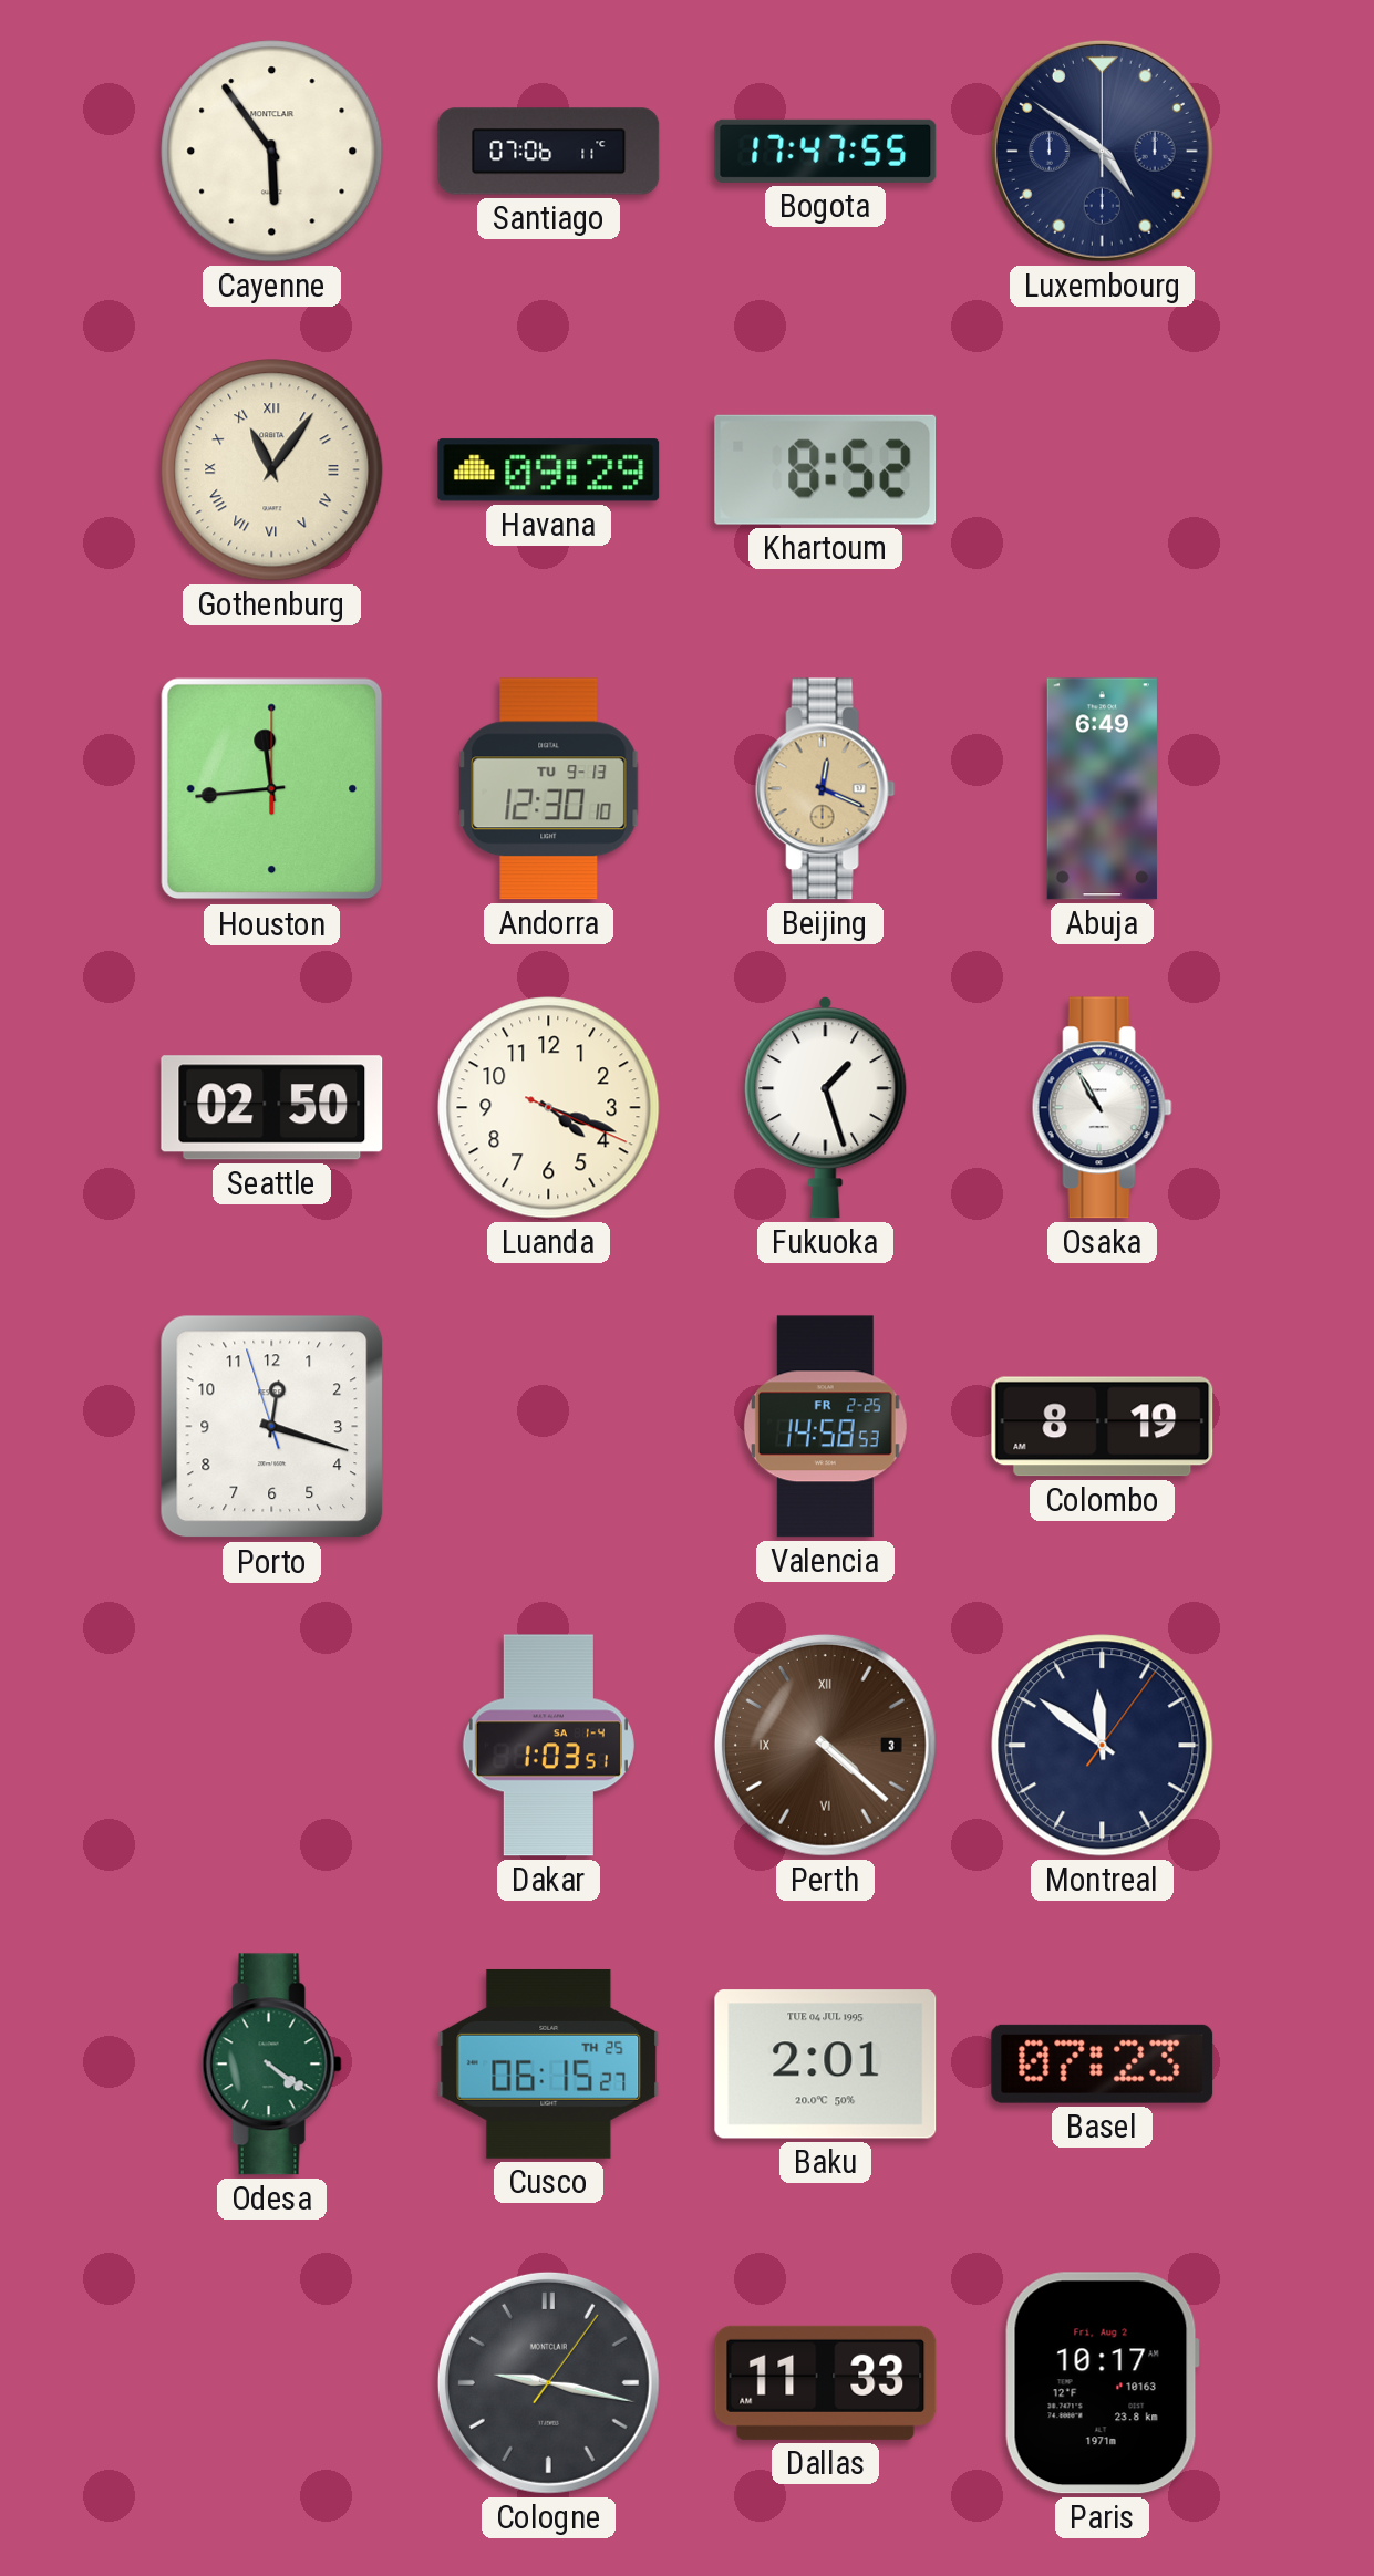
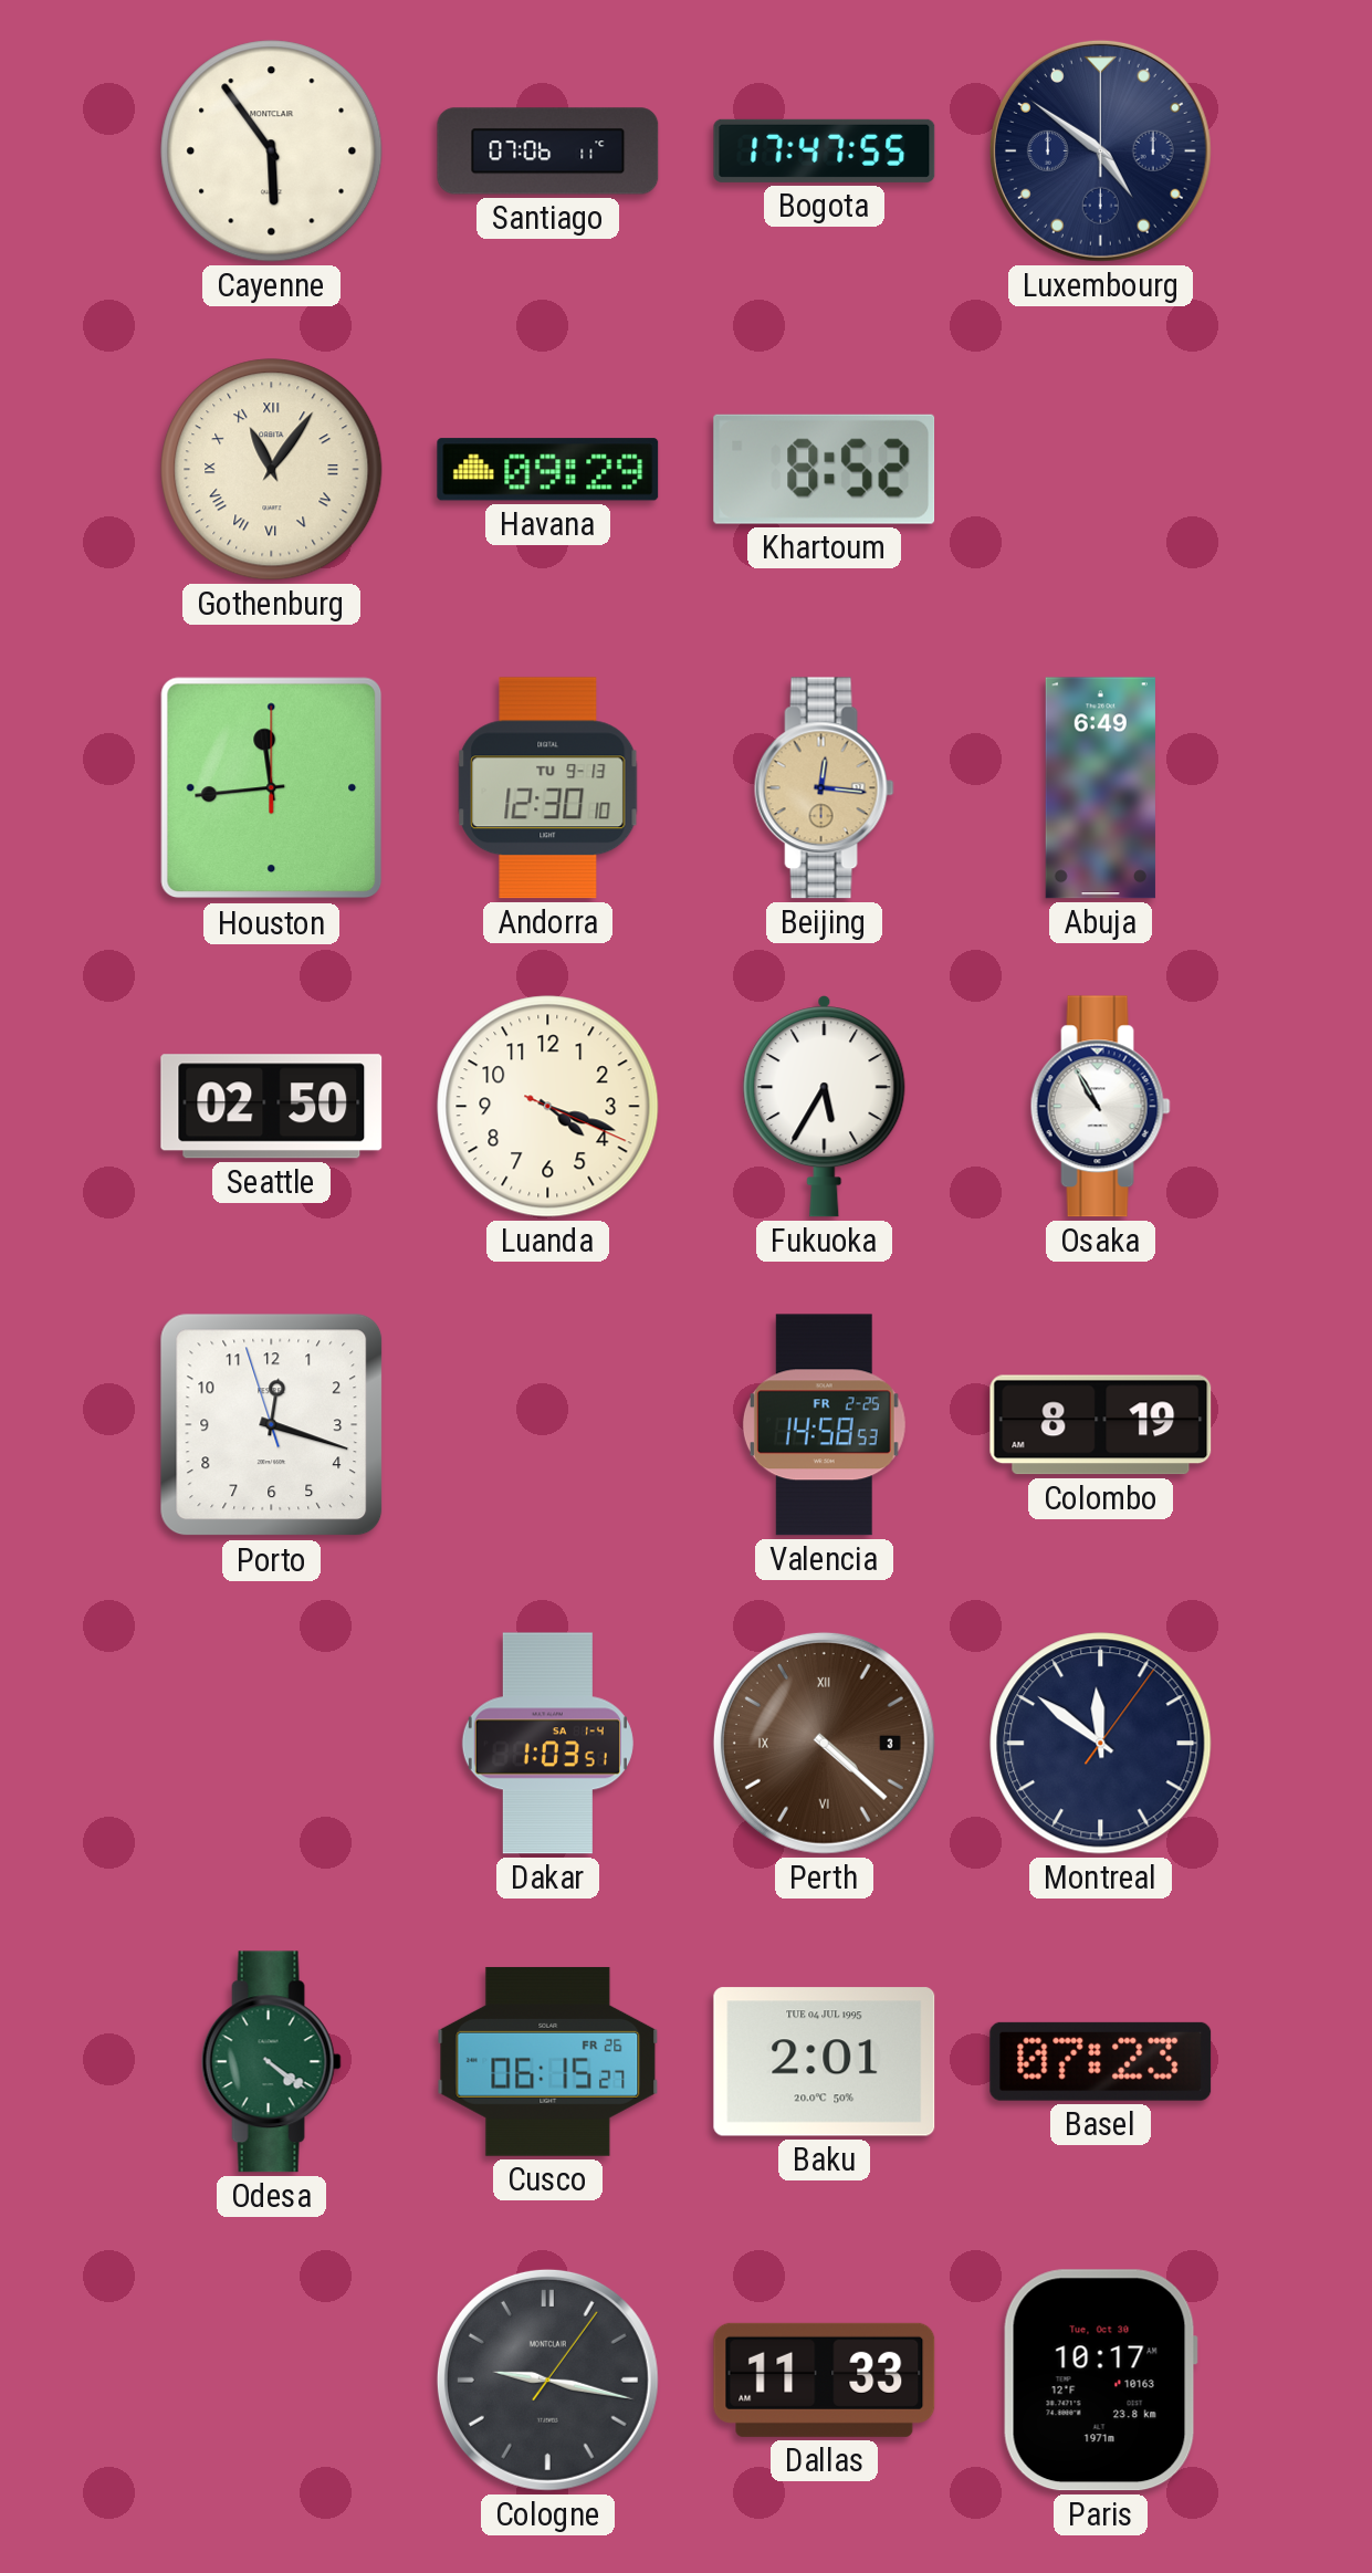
Beijing: 12:19 -> 12:16 (824, 788)
Fukuoka: 1:27 -> 5:35 (825, 1107)
Cusco date: TH 25 -> FR 26 (548, 2061)
Paris date: Fri, Aug 2 -> Tue, Oct 30 (1100, 2381)
